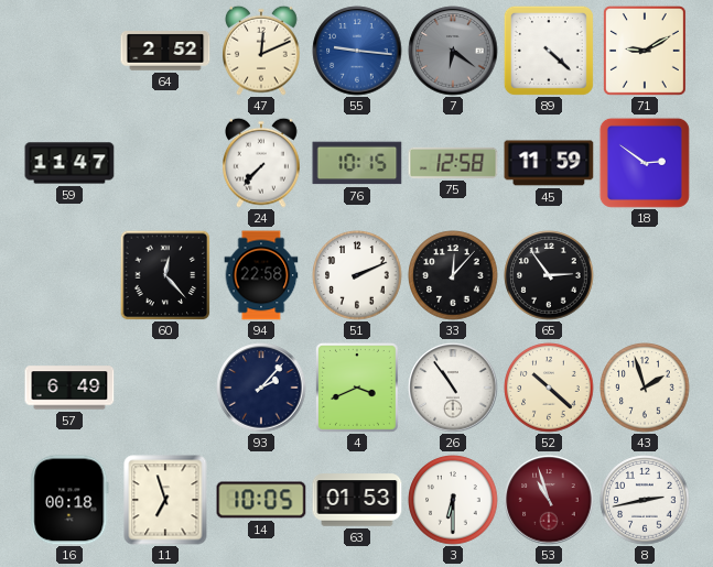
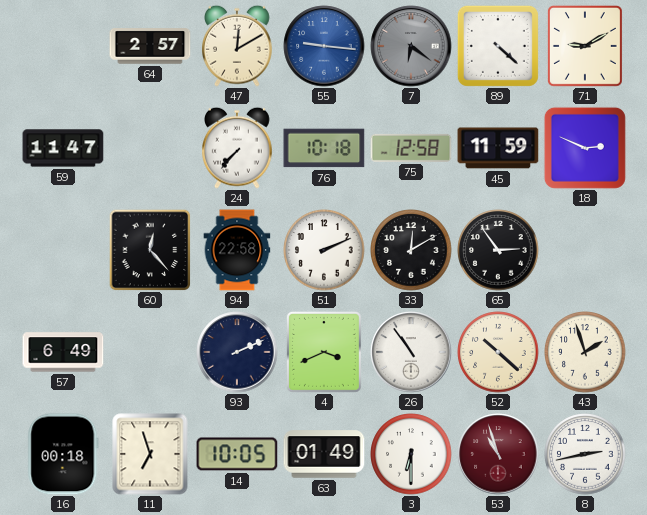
64: 2:52 -> 2:57 (150, 46)
47: 12:11 -> 12:10 (238, 46)
76: 10:15 -> 10:18 (324, 148)
18: 2:51 -> 2:49 (585, 148)
33: 12:07 -> 12:10 (411, 250)
93: 2:07 -> 2:11 (237, 352)
63: 01:53 -> 01:49 (324, 454)
